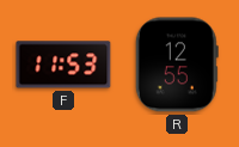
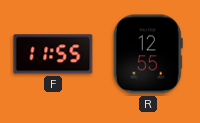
F: 11:53 -> 11:55 (53, 54)
